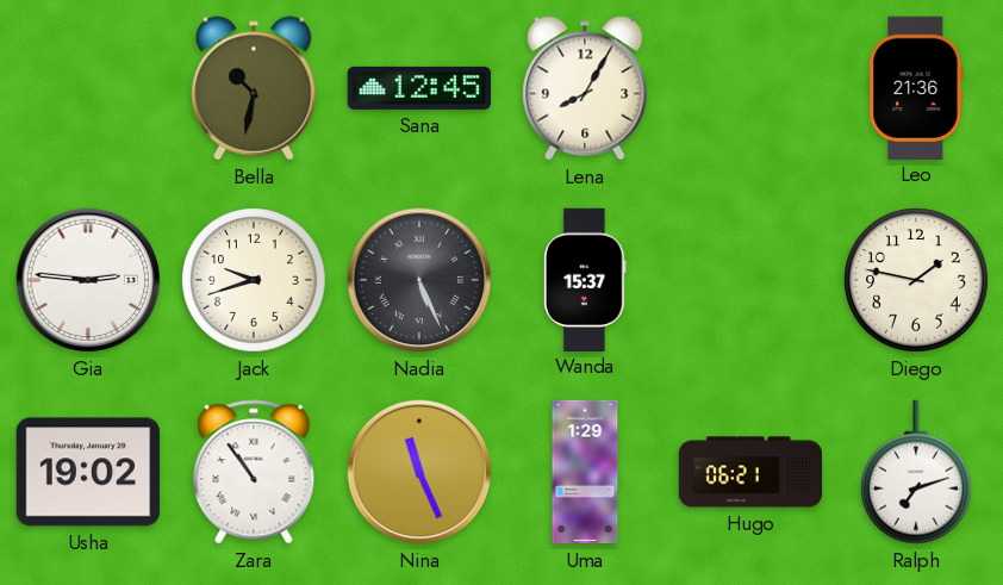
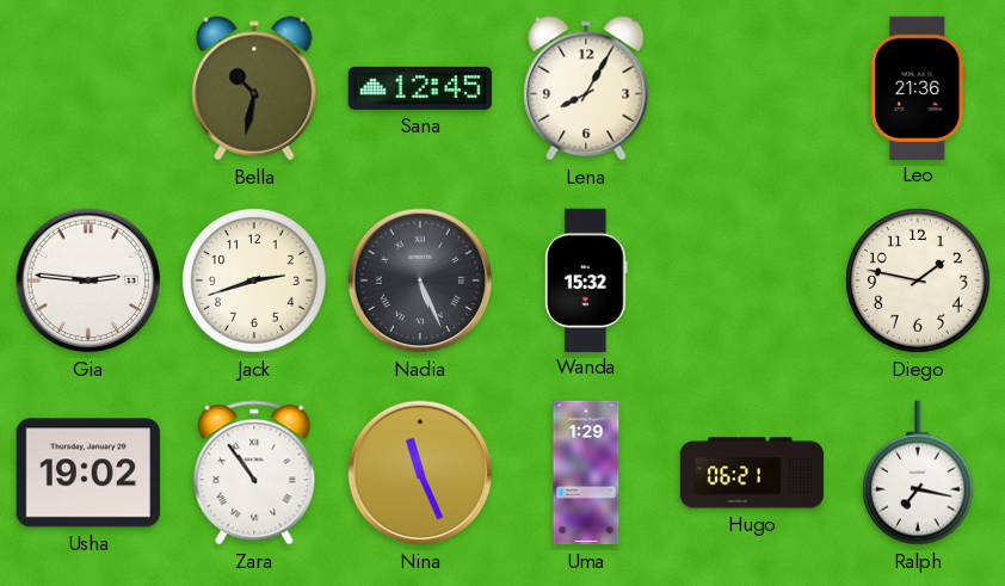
Jack: 9:42 -> 2:42 (255, 282)
Wanda: 15:37 -> 15:32 (586, 279)
Ralph: 7:12 -> 7:17 (918, 473)
